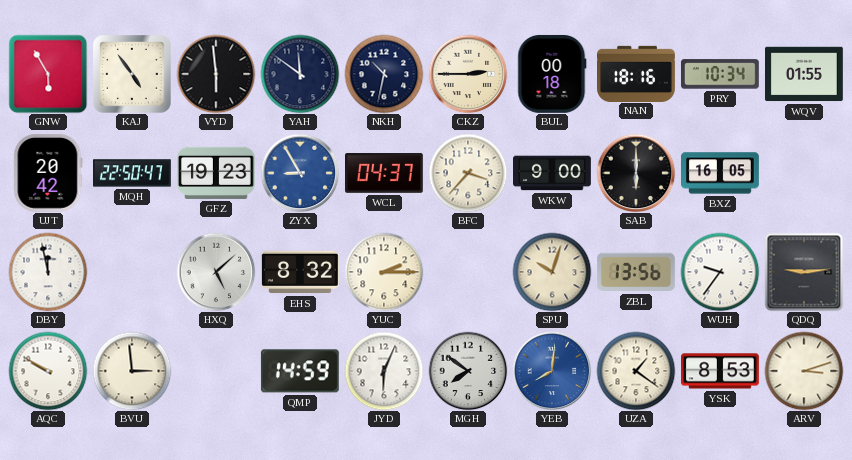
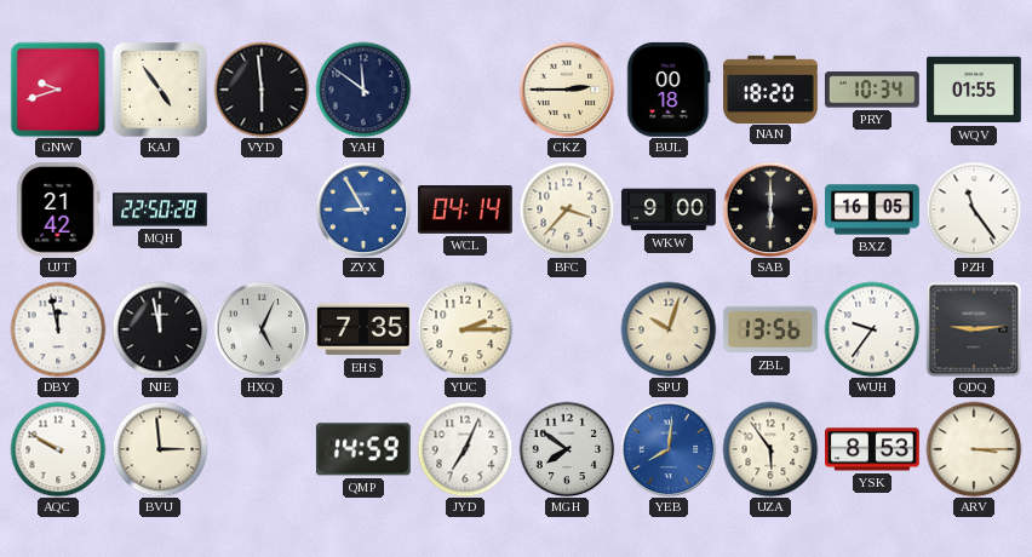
GNW: 5:55 -> 9:42 (58, 90)
NKH: 10:32 -> none (384, 74)
NAN: 18:16 -> 18:20 (772, 88)
UJT: 20:42 -> 21:42 (58, 209)
MQH: 22:50:47 -> 22:50:28 (161, 209)
GFZ: 19:23 -> none (217, 173)
WCL: 04:37 -> 04:14 (466, 211)
PZH: none -> 11:24 (974, 209)
NJE: none -> 11:58 (160, 329)
HXQ: 5:08 -> 5:04 (262, 329)
EHS: 8:32 -> 7:35 (365, 329)
JYD: 6:04 -> 7:04 (465, 449)
UZA: 1:21 -> 5:54 (770, 449)
ARV: 3:12 -> 3:15 (974, 449)
